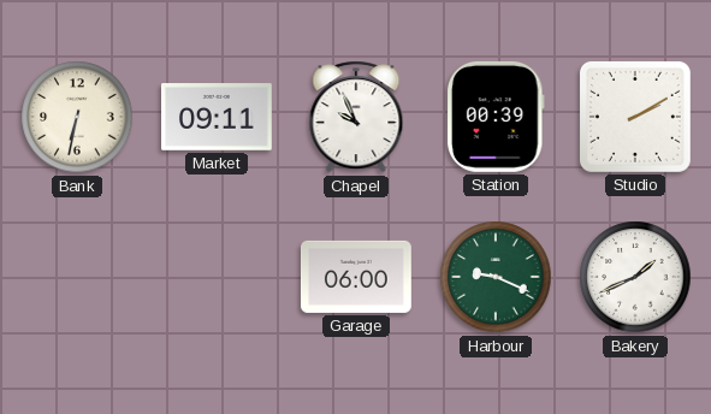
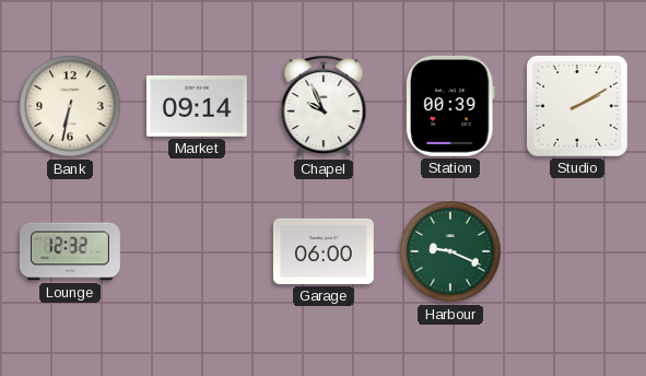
Market: 09:11 -> 09:14 (198, 106)
Lounge: none -> 12:32 (70, 251)
Bakery: 1:41 -> none (635, 277)
